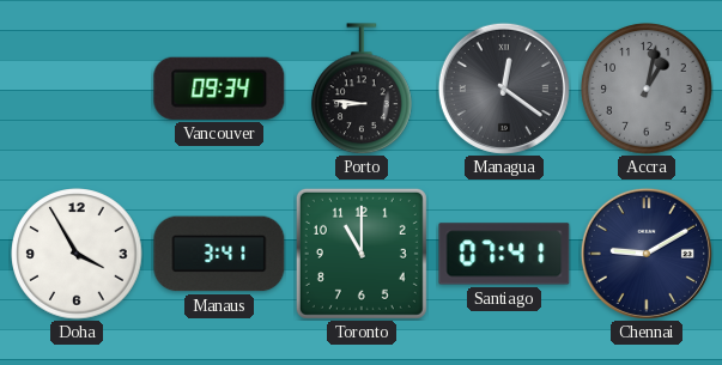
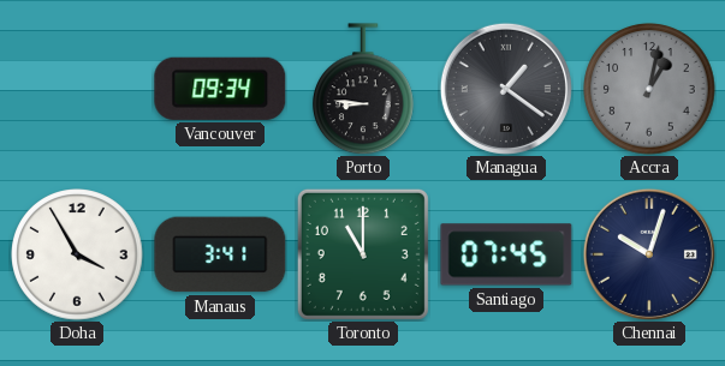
Managua: 12:21 -> 1:21 (506, 89)
Santiago: 07:41 -> 07:45 (506, 254)
Chennai: 9:10 -> 10:03 (649, 254)
